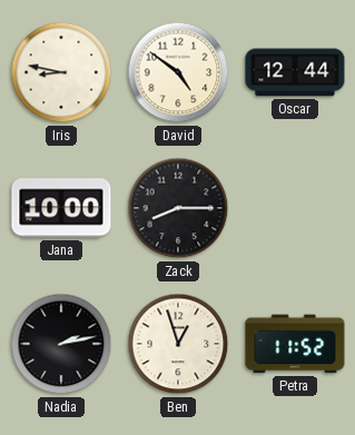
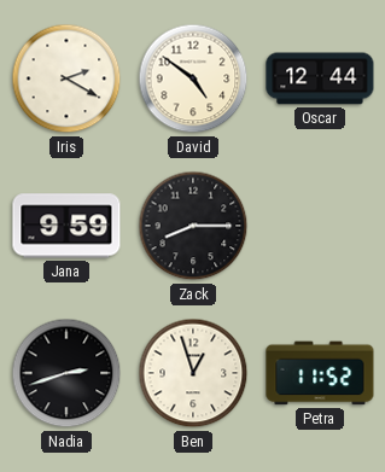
Iris: 8:47 -> 2:20 (66, 78)
Jana: 10:00 -> 9:59 (66, 226)
Nadia: 2:13 -> 2:42 (66, 373)
